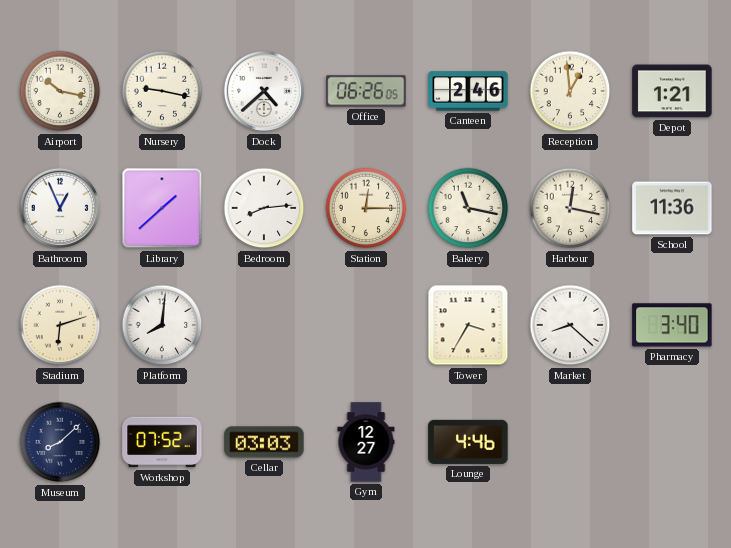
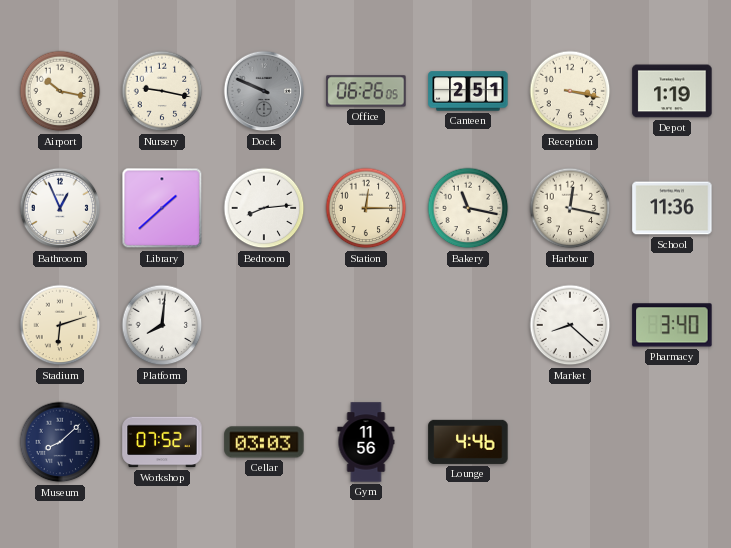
Dock: 4:38 -> 9:49 (264, 91)
Dock dial: white -> grey (264, 91)
Canteen: 2:46 -> 2:51 (468, 91)
Reception: 12:59 -> 3:17 (570, 91)
Depot: 1:21 -> 1:19 (672, 91)
Tower: 3:35 -> none (468, 325)
Gym: 12:27 -> 11:56 (366, 442)
